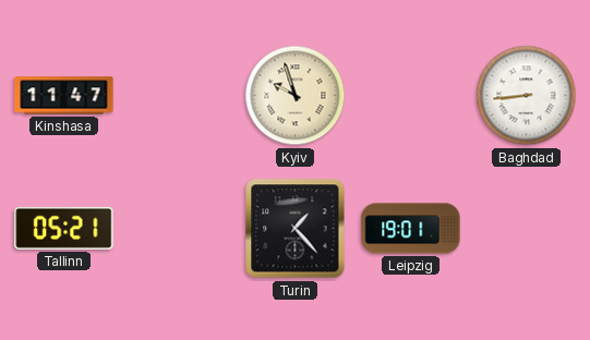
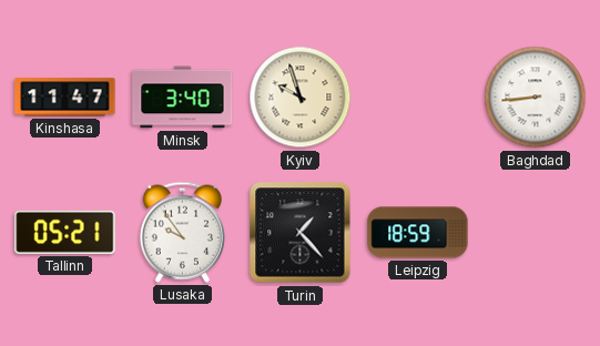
Minsk: none -> 3:40 (183, 98)
Lusaka: none -> 9:54 (182, 232)
Leipzig: 19:01 -> 18:59 (418, 233)
